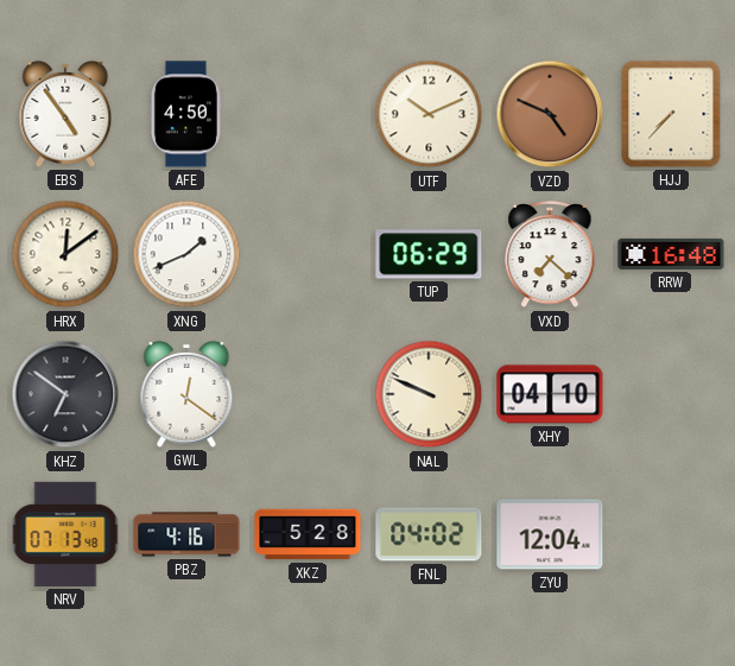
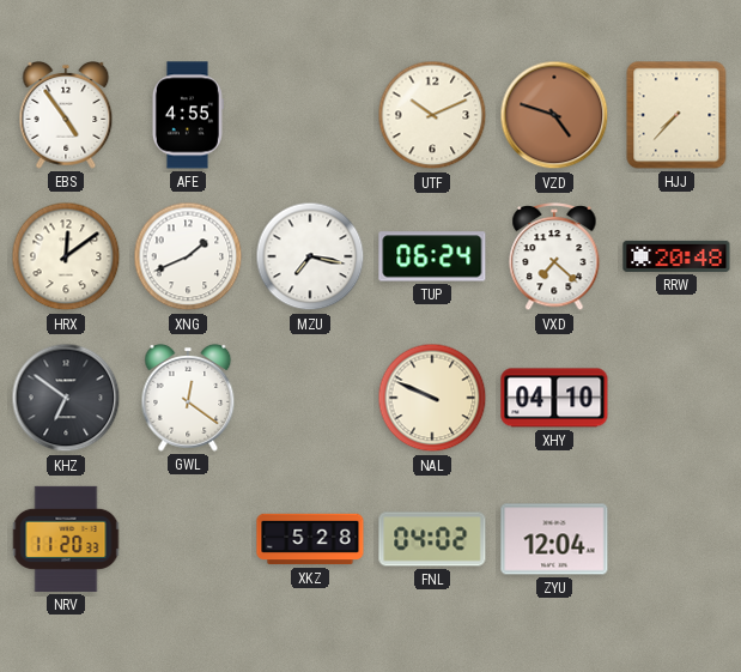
AFE: 4:50 -> 4:55 (188, 115)
VZD: 4:49 -> 4:48 (554, 115)
MZU: none -> 7:17 (310, 256)
TUP: 06:29 -> 06:24 (432, 256)
RRW: 16:48 -> 20:48 (676, 256)
NRV: 07:13 -> 11:20 (66, 539)
PBZ: 4:16 -> none (186, 534)
